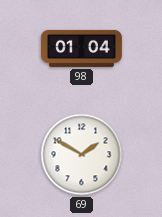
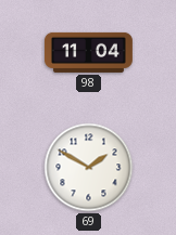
98: 01:04 -> 11:04 (88, 52)
